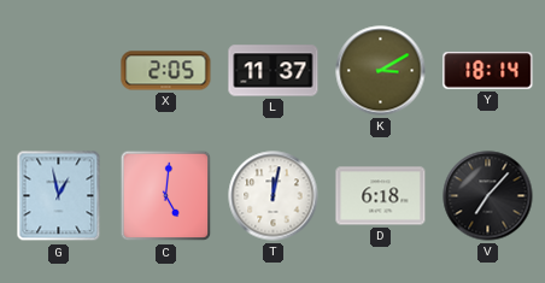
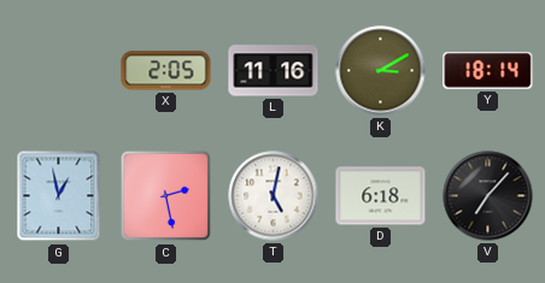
L: 11:37 -> 11:16 (274, 71)
C: 5:01 -> 2:28 (166, 196)
T: 12:02 -> 5:02 (274, 196)
